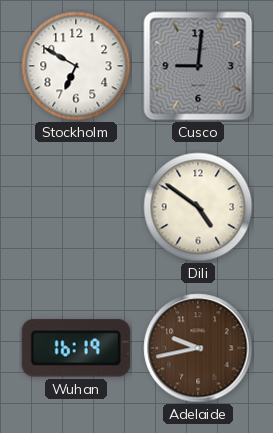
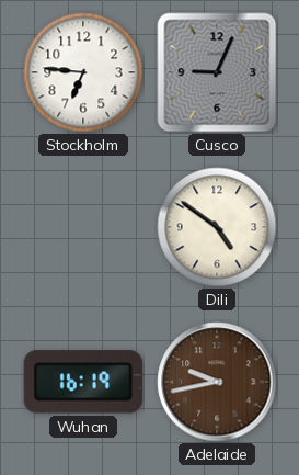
Stockholm: 6:50 -> 6:46 (83, 72)
Cusco: 9:01 -> 9:04 (217, 72)
